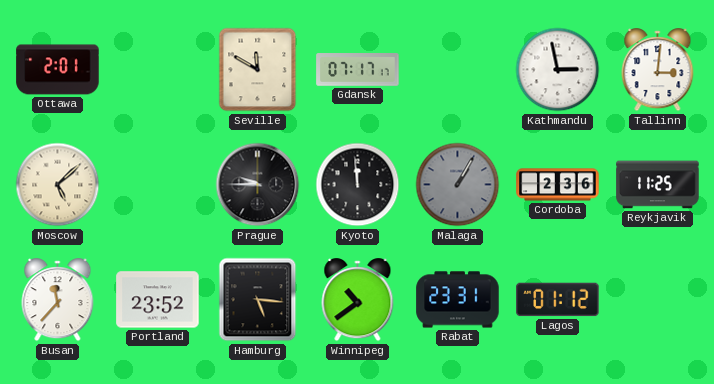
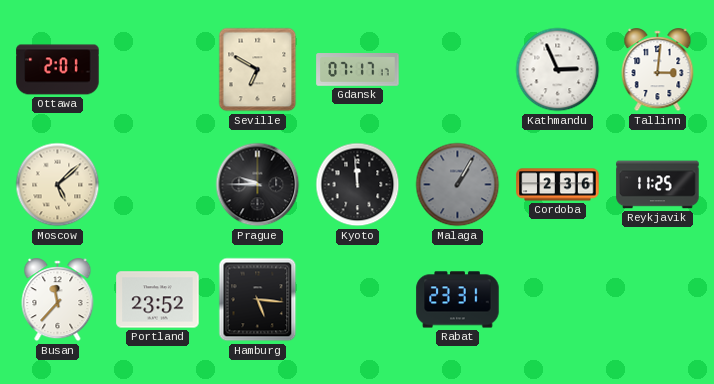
Seville: 11:50 -> 6:50 (258, 70)
Kathmandu: 2:58 -> 2:56 (558, 70)
Winnipeg: 10:39 -> none (358, 300)
Lagos: 01:12 -> none (558, 300)
